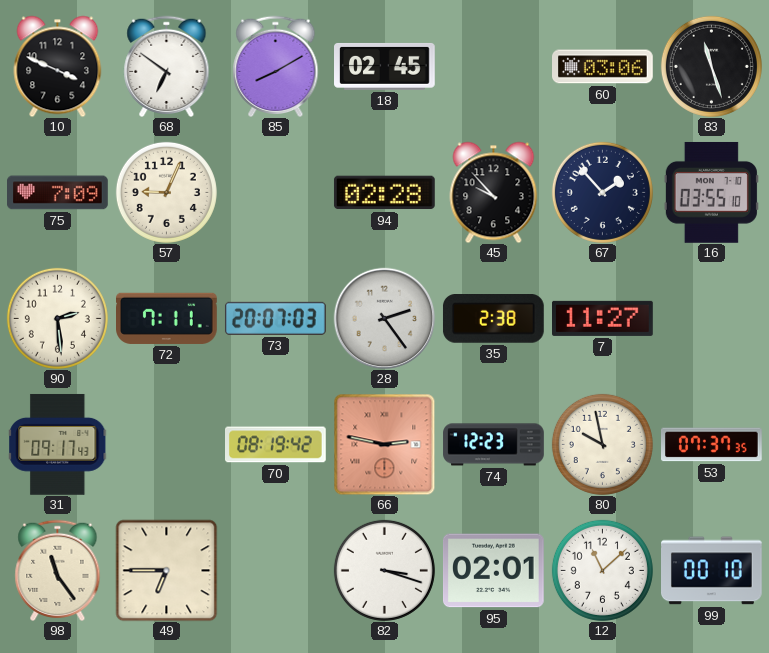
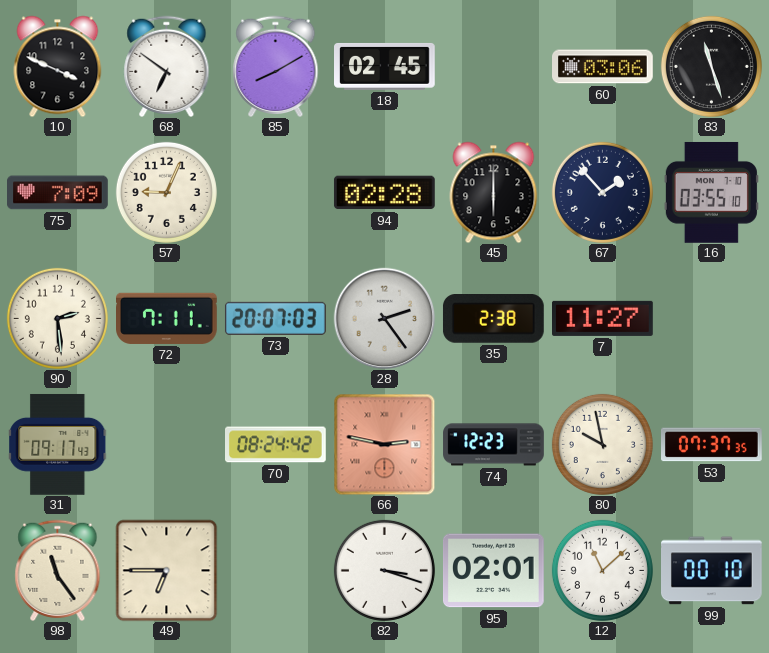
45: 9:53 -> 6:00 (494, 192)
70: 08:19 -> 08:24 (276, 445)
